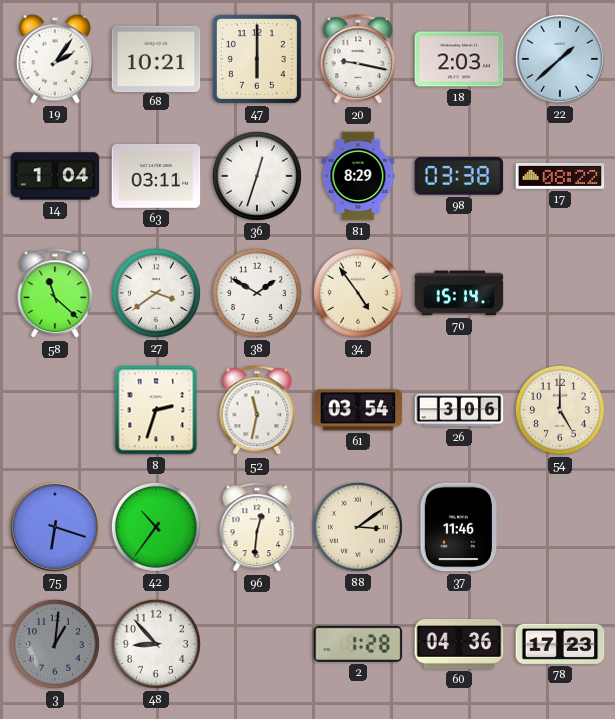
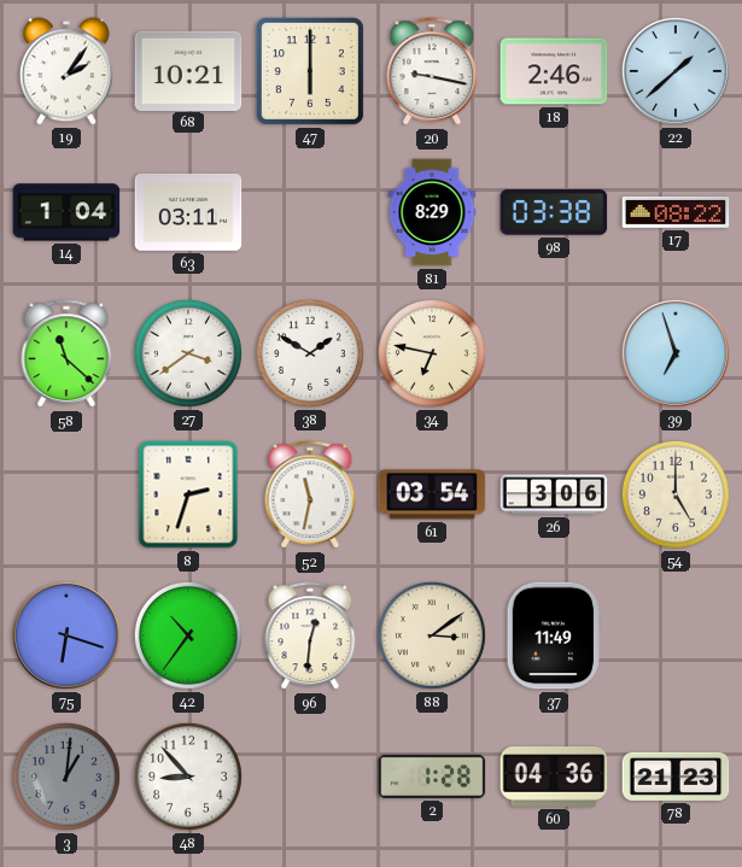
18: 2:03 -> 2:46 (554, 71)
36: 12:33 -> none (257, 176)
34: 4:54 -> 6:47 (432, 353)
70: 15:14 -> none (459, 293)
39: none -> 6:57 (676, 353)
37: 11:46 -> 11:49 (553, 635)
78: 17:23 -> 21:23 (676, 777)
